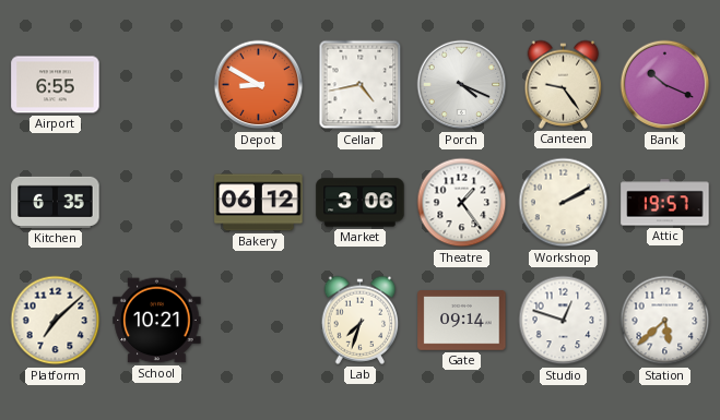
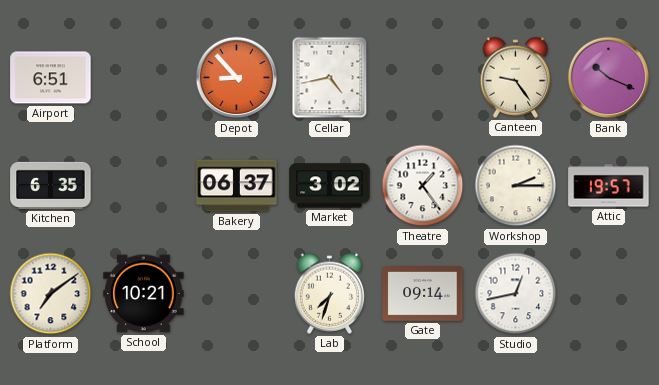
Airport: 6:55 -> 6:51 (51, 78)
Depot: 8:50 -> 8:53 (237, 78)
Porch: 4:19 -> none (462, 85)
Bakery: 06:12 -> 06:37 (237, 186)
Market: 3:06 -> 3:02 (330, 186)
Workshop: 2:10 -> 2:15 (516, 186)
Platform: 7:08 -> 7:09 (51, 294)
Studio: 12:48 -> 12:43 (516, 294)
Station: 5:38 -> none (665, 321)
